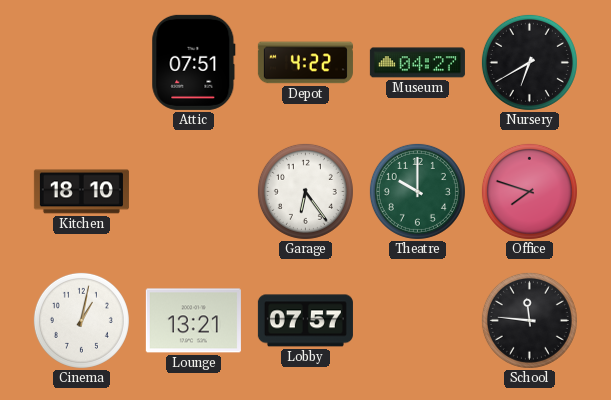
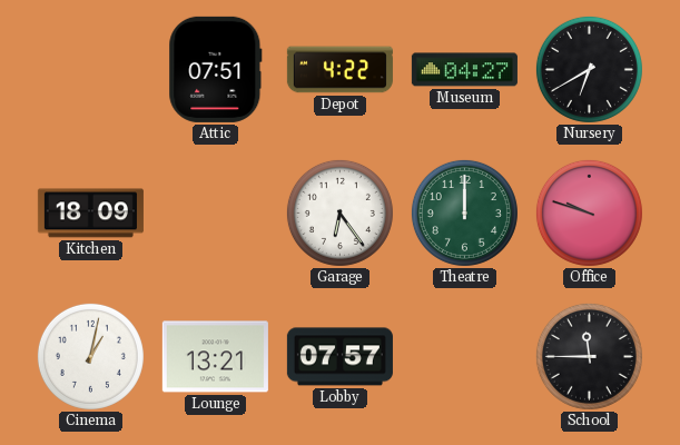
Kitchen: 18:10 -> 18:09 (90, 214)
Theatre: 10:00 -> 12:00 (464, 212)
Office: 7:48 -> 9:48 (589, 212)
School: 11:46 -> 11:45 (589, 356)
